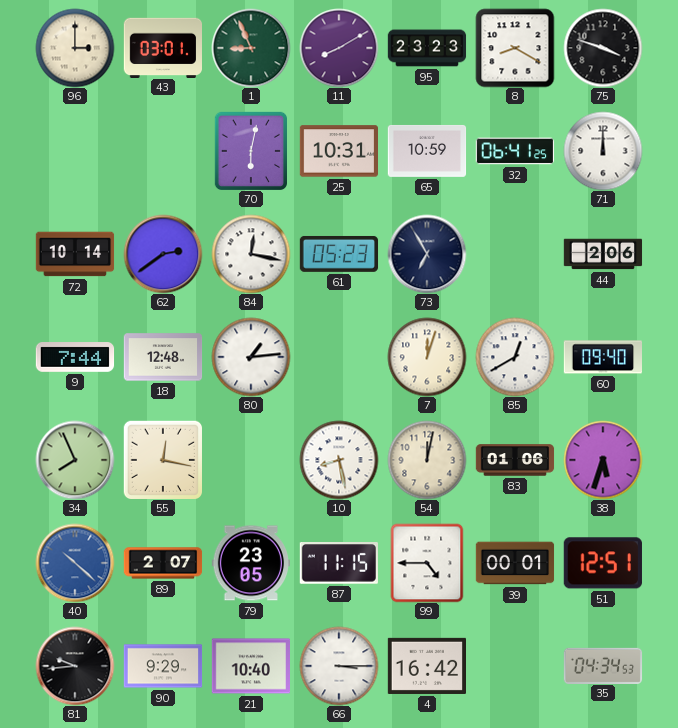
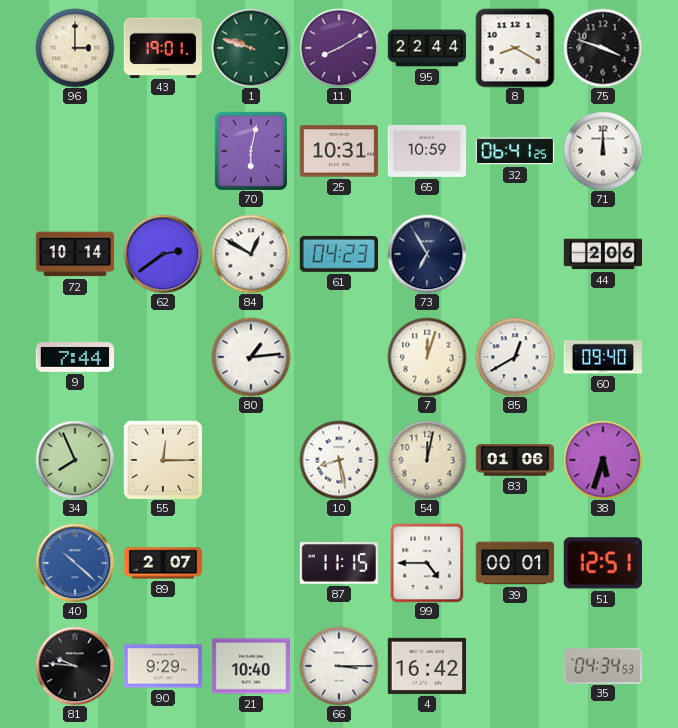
43: 03:01 -> 19:01 (162, 47)
1: 8:56 -> 9:48 (251, 48)
95: 23:23 -> 22:44 (427, 48)
84: 12:17 -> 12:50 (251, 254)
61: 05:23 -> 04:23 (339, 254)
18: 12:48 -> none (163, 357)
55: 12:17 -> 12:15 (162, 459)
79: 23:05 -> none (250, 563)
81: 9:44 -> 9:46 (75, 666)
